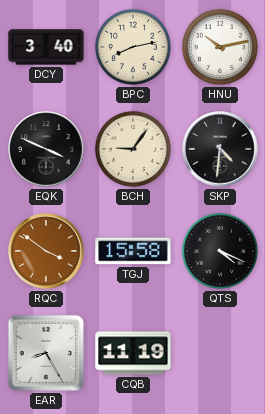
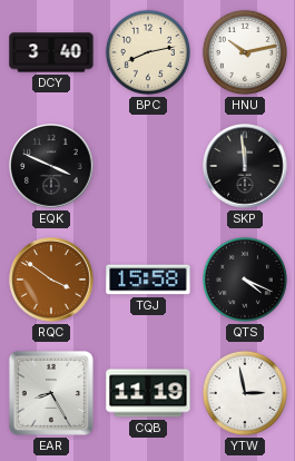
BCH: 9:06 -> none (133, 149)
SKP: 4:31 -> 11:59 (245, 166)
YTW: none -> 2:58 (245, 393)
